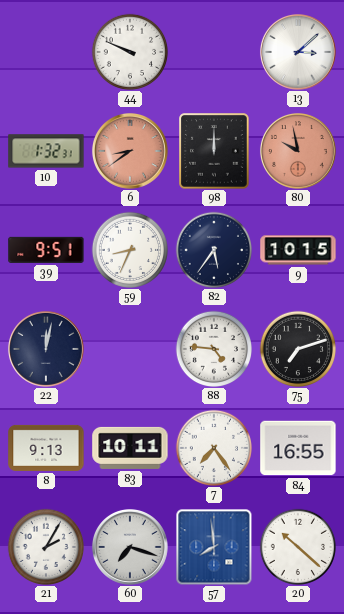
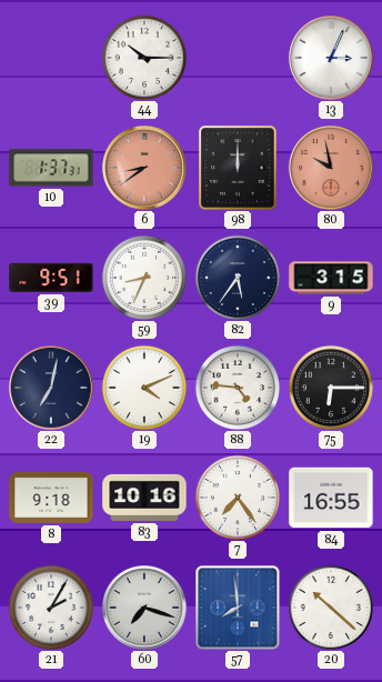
44: 9:49 -> 10:15 (143, 57)
13: 3:08 -> 3:04 (331, 59)
10: 1:32 -> 1:37 (51, 168)
9: 10:15 -> 3:15 (331, 278)
22: 12:02 -> 7:02 (51, 389)
19: none -> 4:11 (143, 387)
75: 7:12 -> 6:15 (330, 387)
8: 9:13 -> 9:18 (51, 498)
83: 10:11 -> 10:16 (144, 498)
